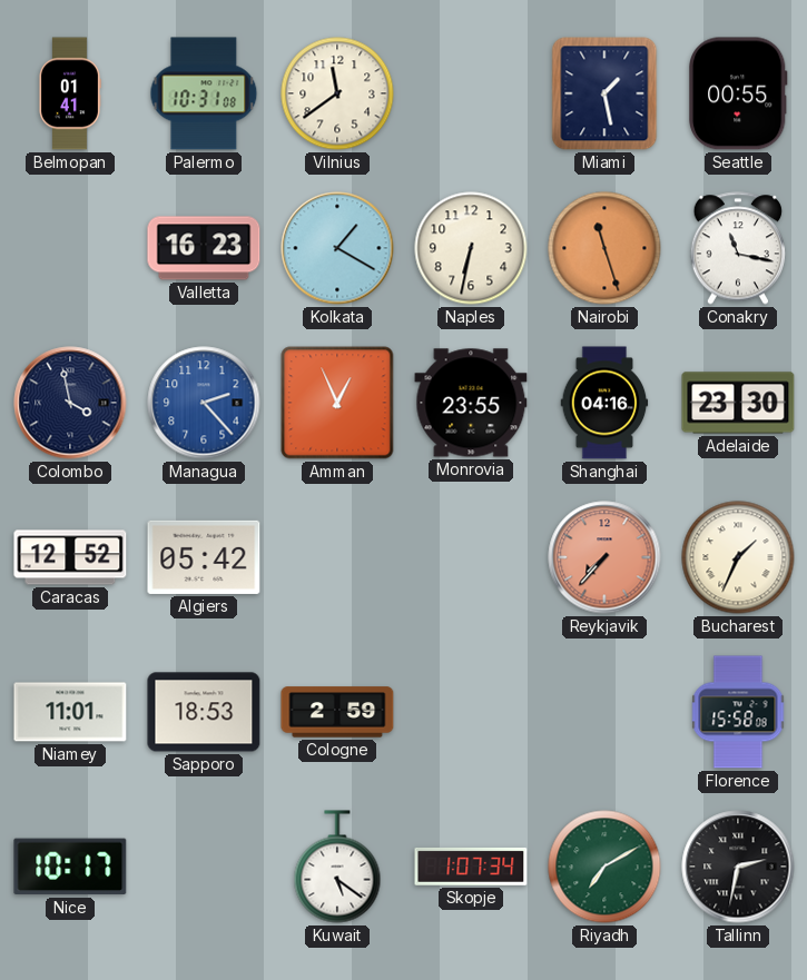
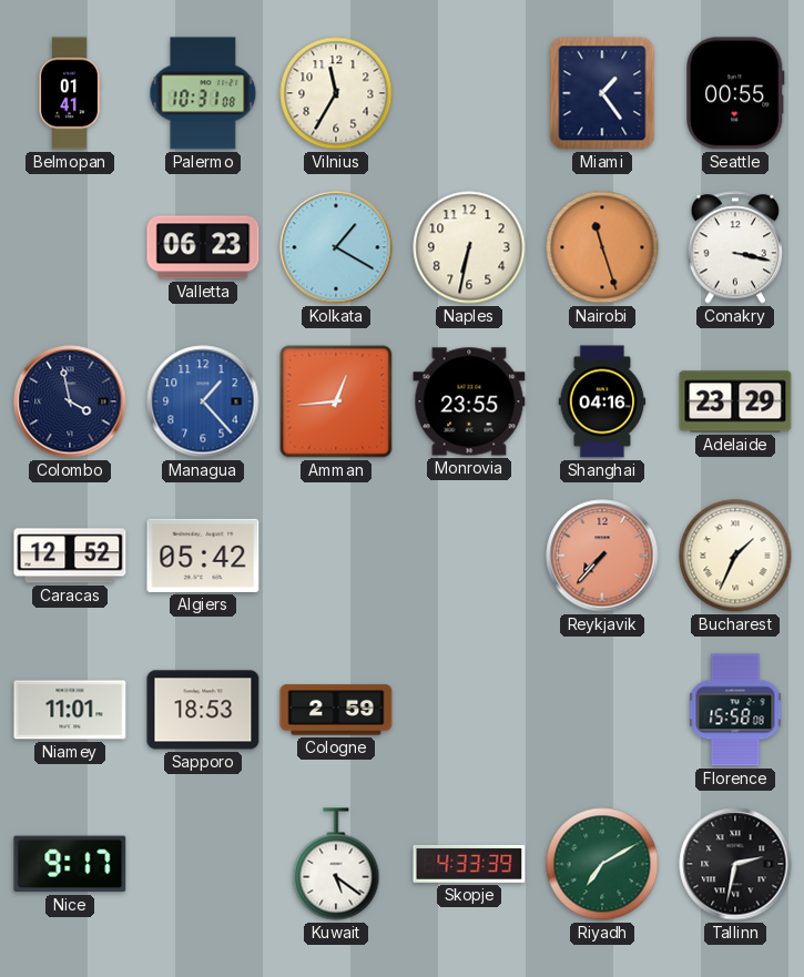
Vilnius: 11:39 -> 11:35 (336, 93)
Miami: 1:28 -> 1:24 (602, 93)
Valletta: 16:23 -> 06:23 (203, 247)
Conakry: 11:17 -> 3:17 (735, 247)
Managua: 2:23 -> 1:23 (203, 401)
Amman: 12:56 -> 12:44 (336, 401)
Adelaide: 23:30 -> 23:29 (735, 401)
Nice: 10:17 -> 9:17 (70, 864)
Skopje: 1:07 -> 4:33 (469, 864)
